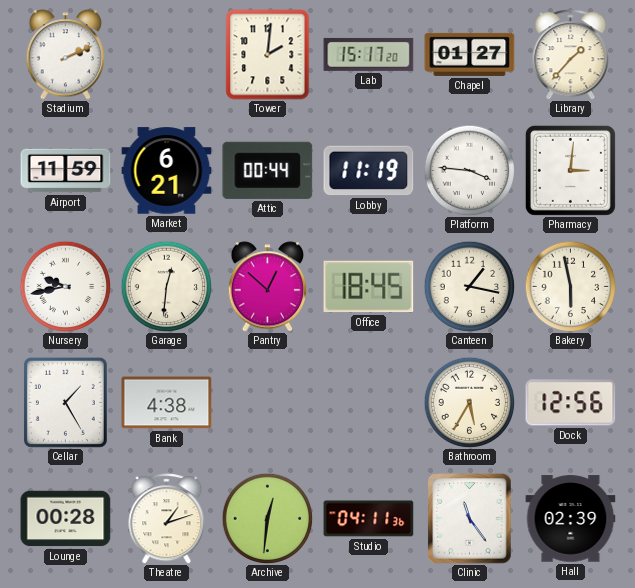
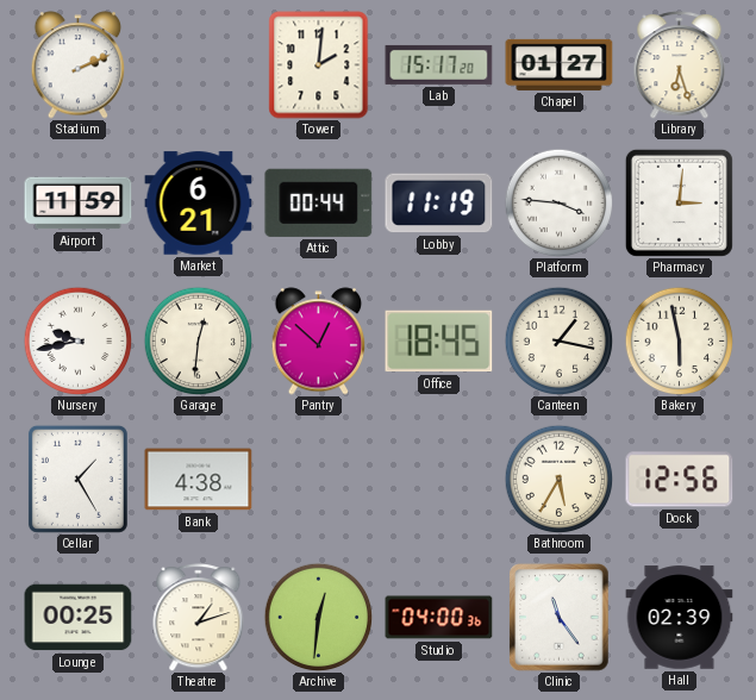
Library: 1:37 -> 6:27 (680, 65)
Lounge: 00:28 -> 00:25 (79, 618)
Studio: 04:11 -> 04:00 (439, 618)
